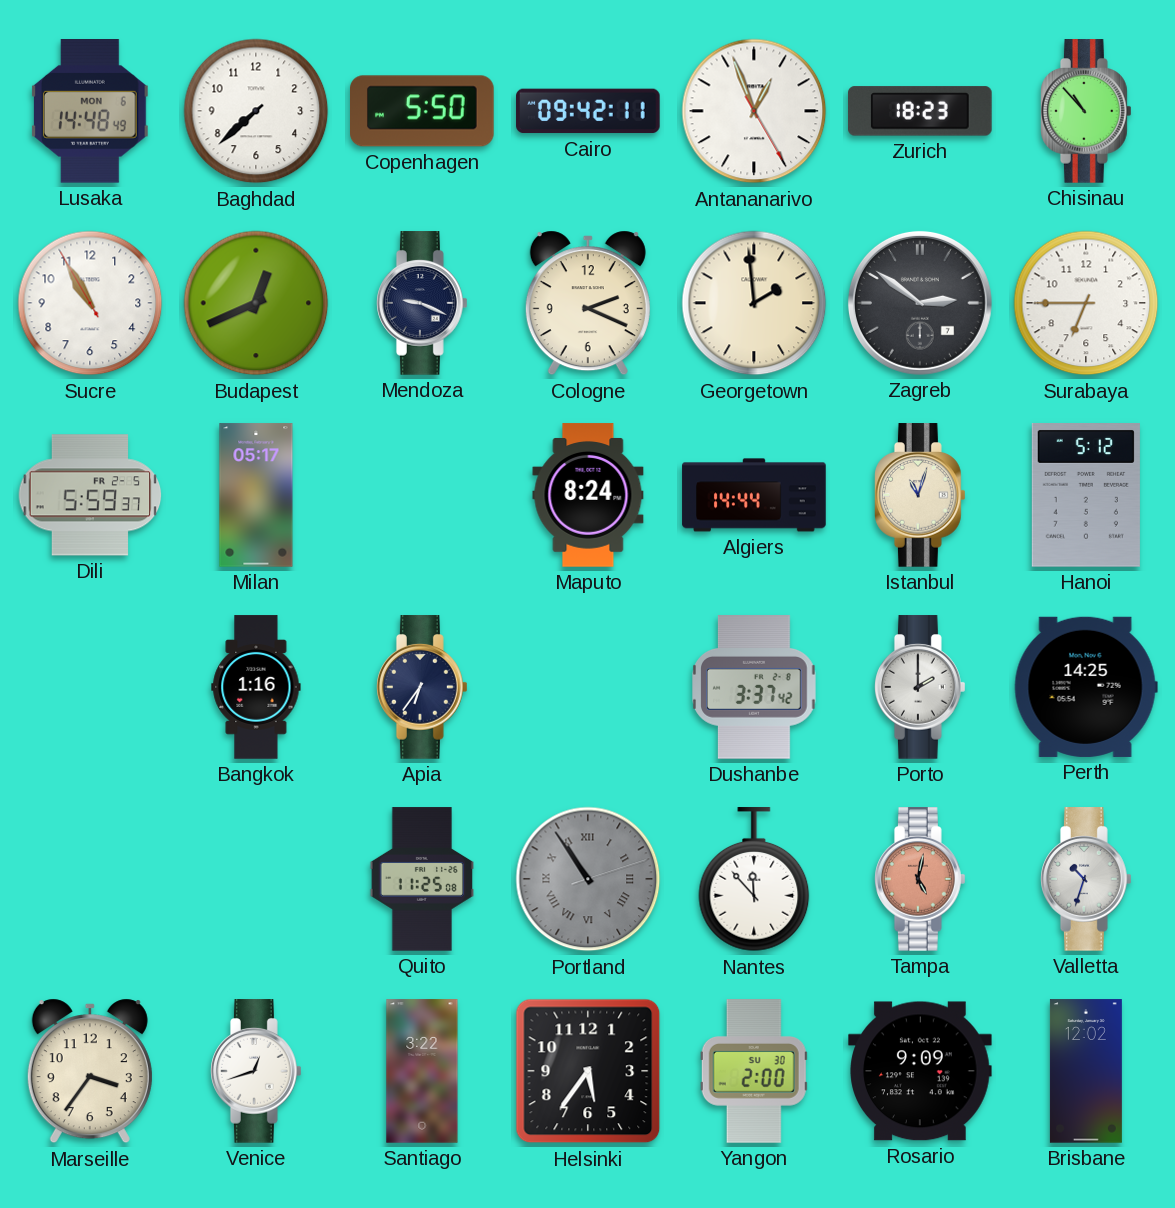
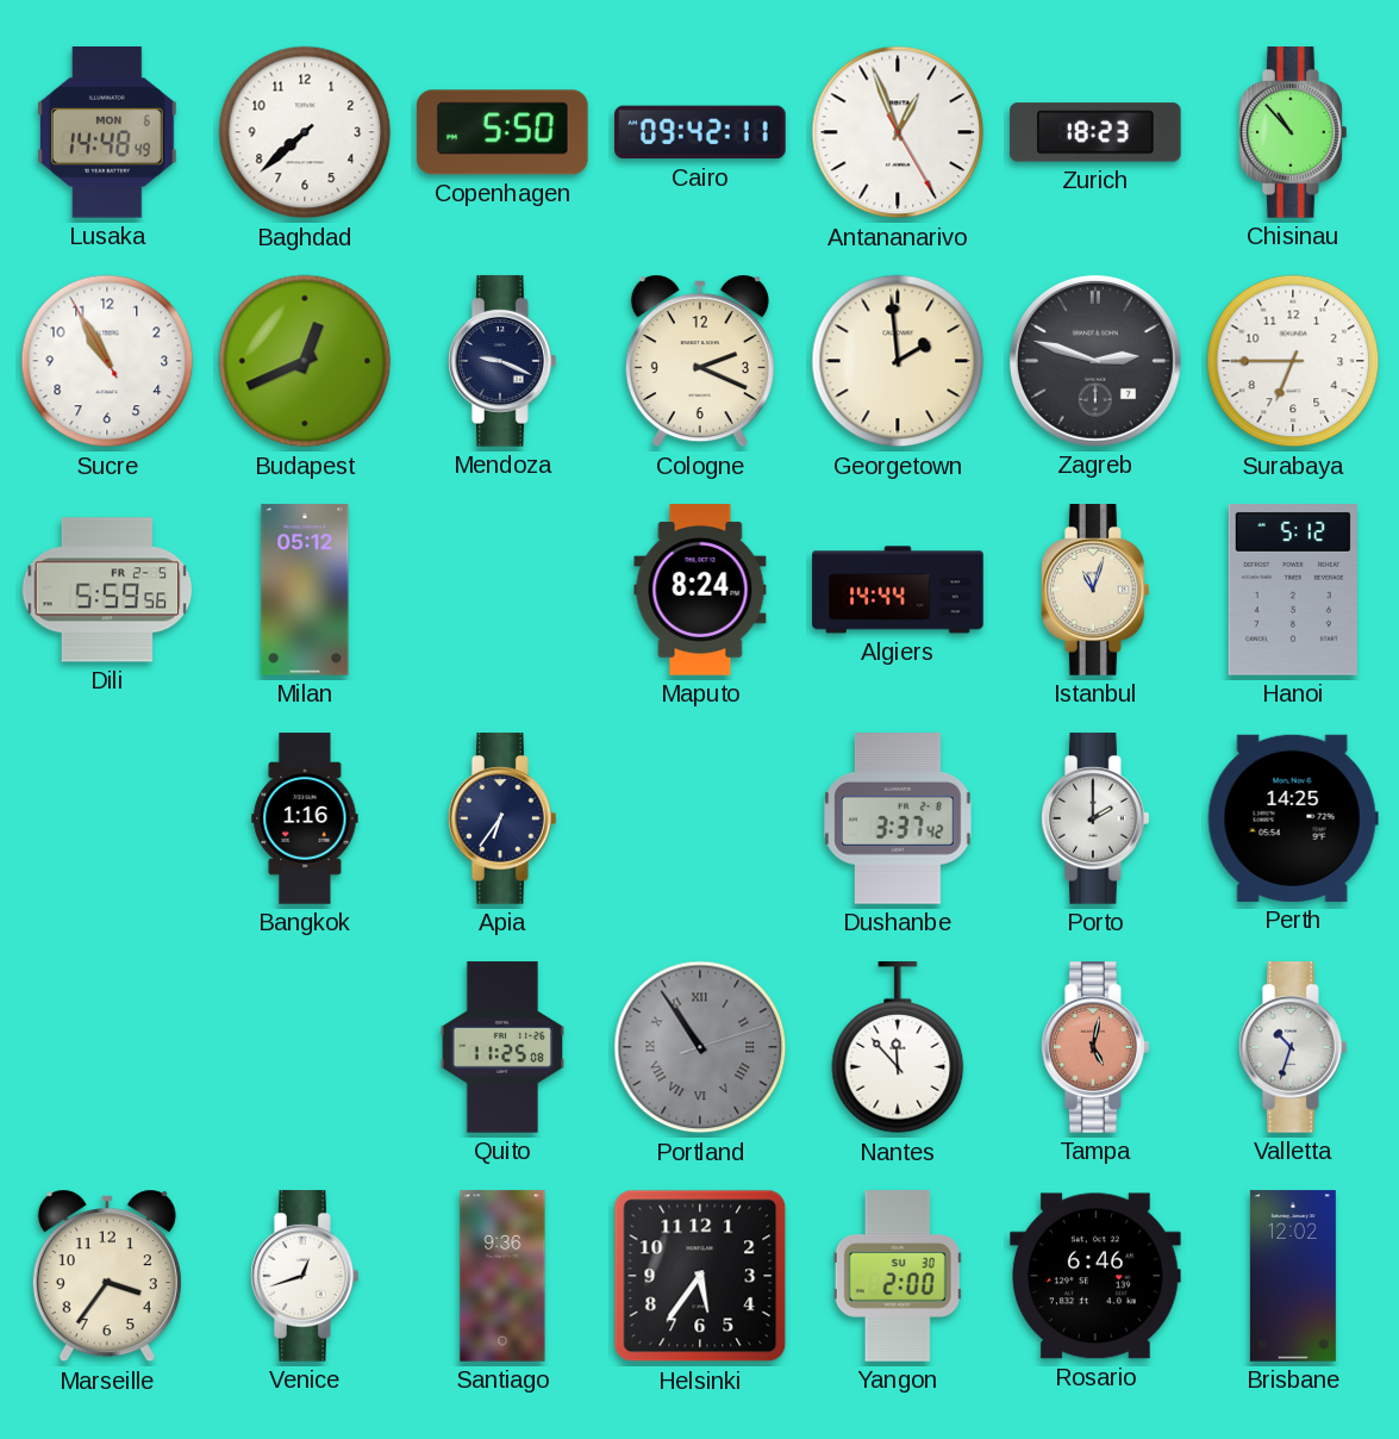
Zagreb: 2:51 -> 2:48 (1095, 361)
Dili: 5:59:37 -> 5:59:56 (107, 590)
Milan: 05:17 -> 05:12 (305, 590)
Santiago: 3:22 -> 9:36 (502, 1276)
Rosario: 9:09 -> 6:46 (1095, 1276)
